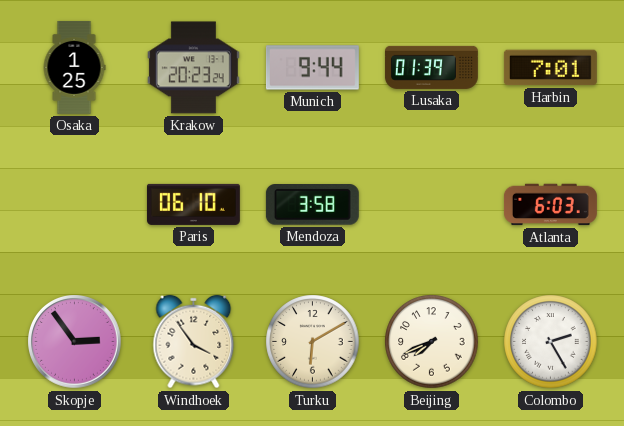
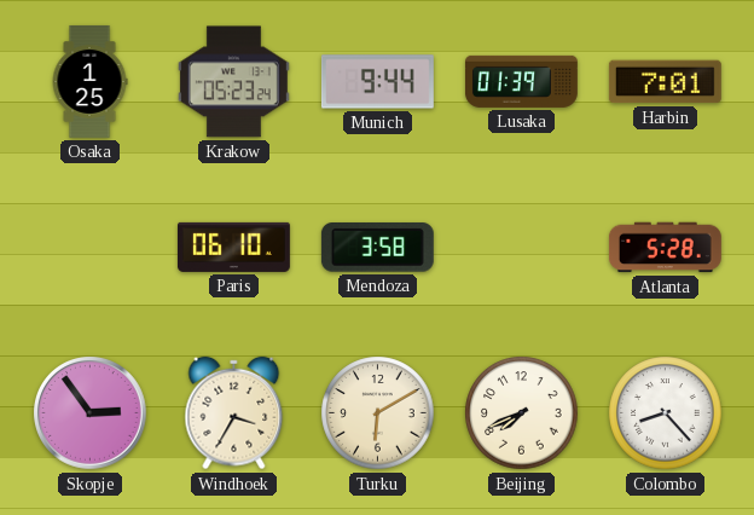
Krakow: 20:23 -> 05:23 (233, 82)
Atlanta: 6:03 -> 5:28 (665, 248)
Windhoek: 3:54 -> 3:35 (234, 413)
Colombo: 2:25 -> 8:23 (666, 413)
